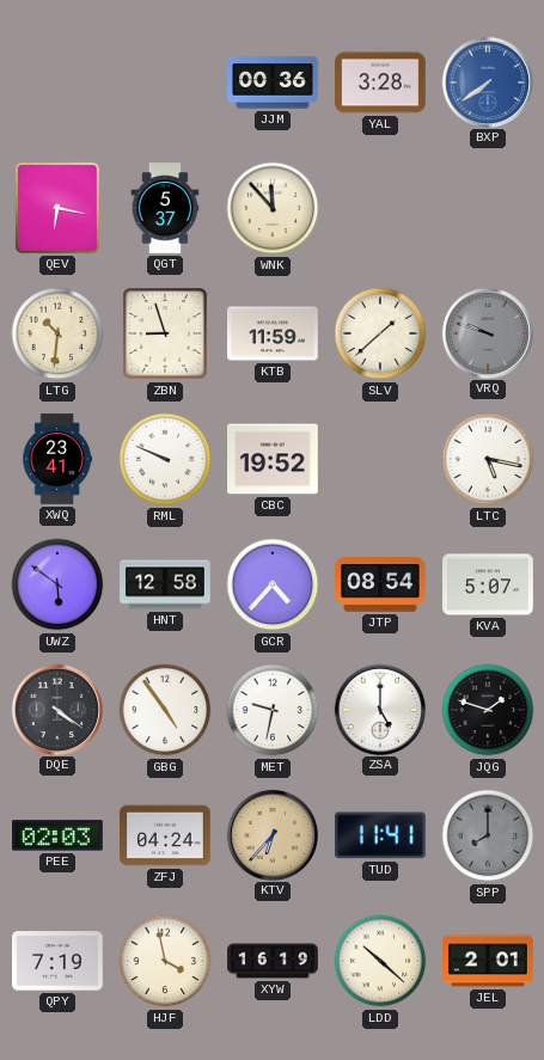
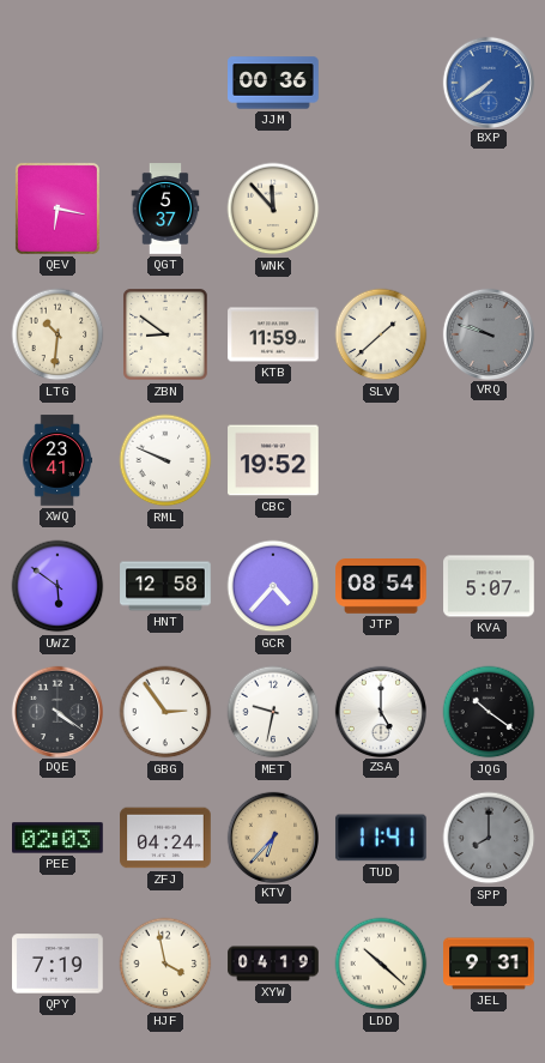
YAL: 3:28 -> none (380, 82)
ZBN: 8:57 -> 8:51 (165, 334)
LTC: 5:17 -> none (488, 459)
GBG: 4:54 -> 2:54 (165, 712)
JQG: 1:48 -> 10:21 (489, 712)
XYW: 16:19 -> 04:19 (273, 964)
JEL: 2:01 -> 9:31 (489, 964)
